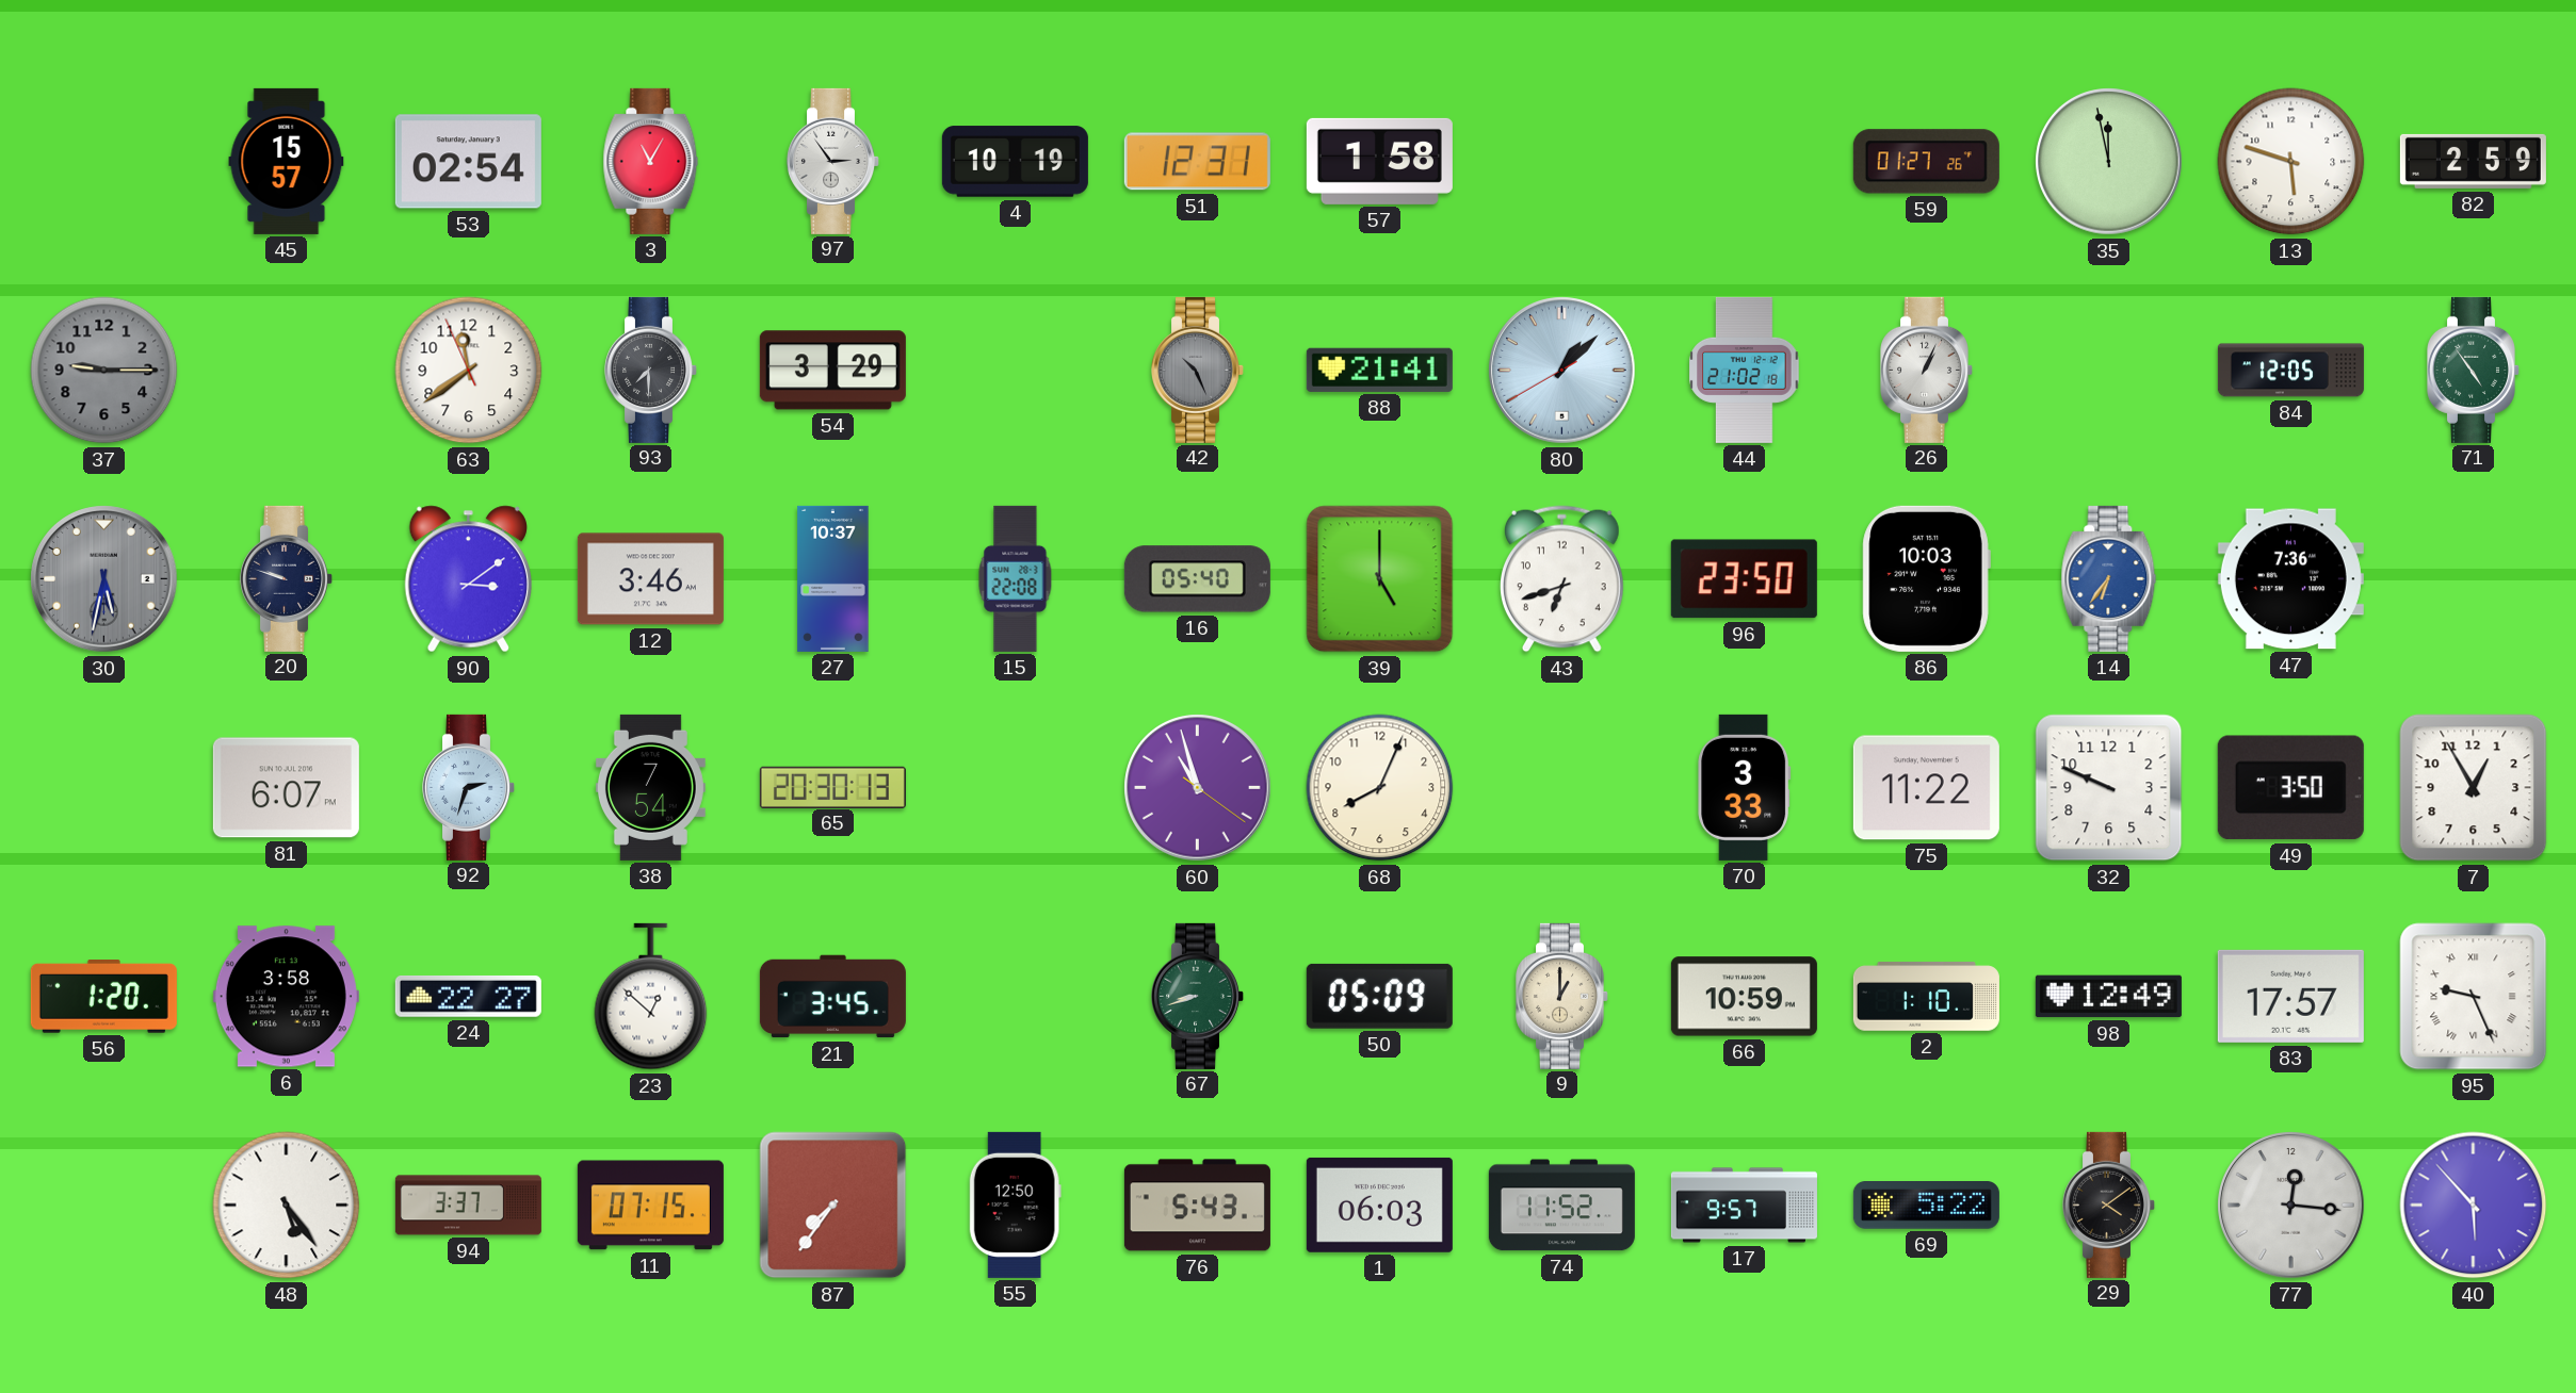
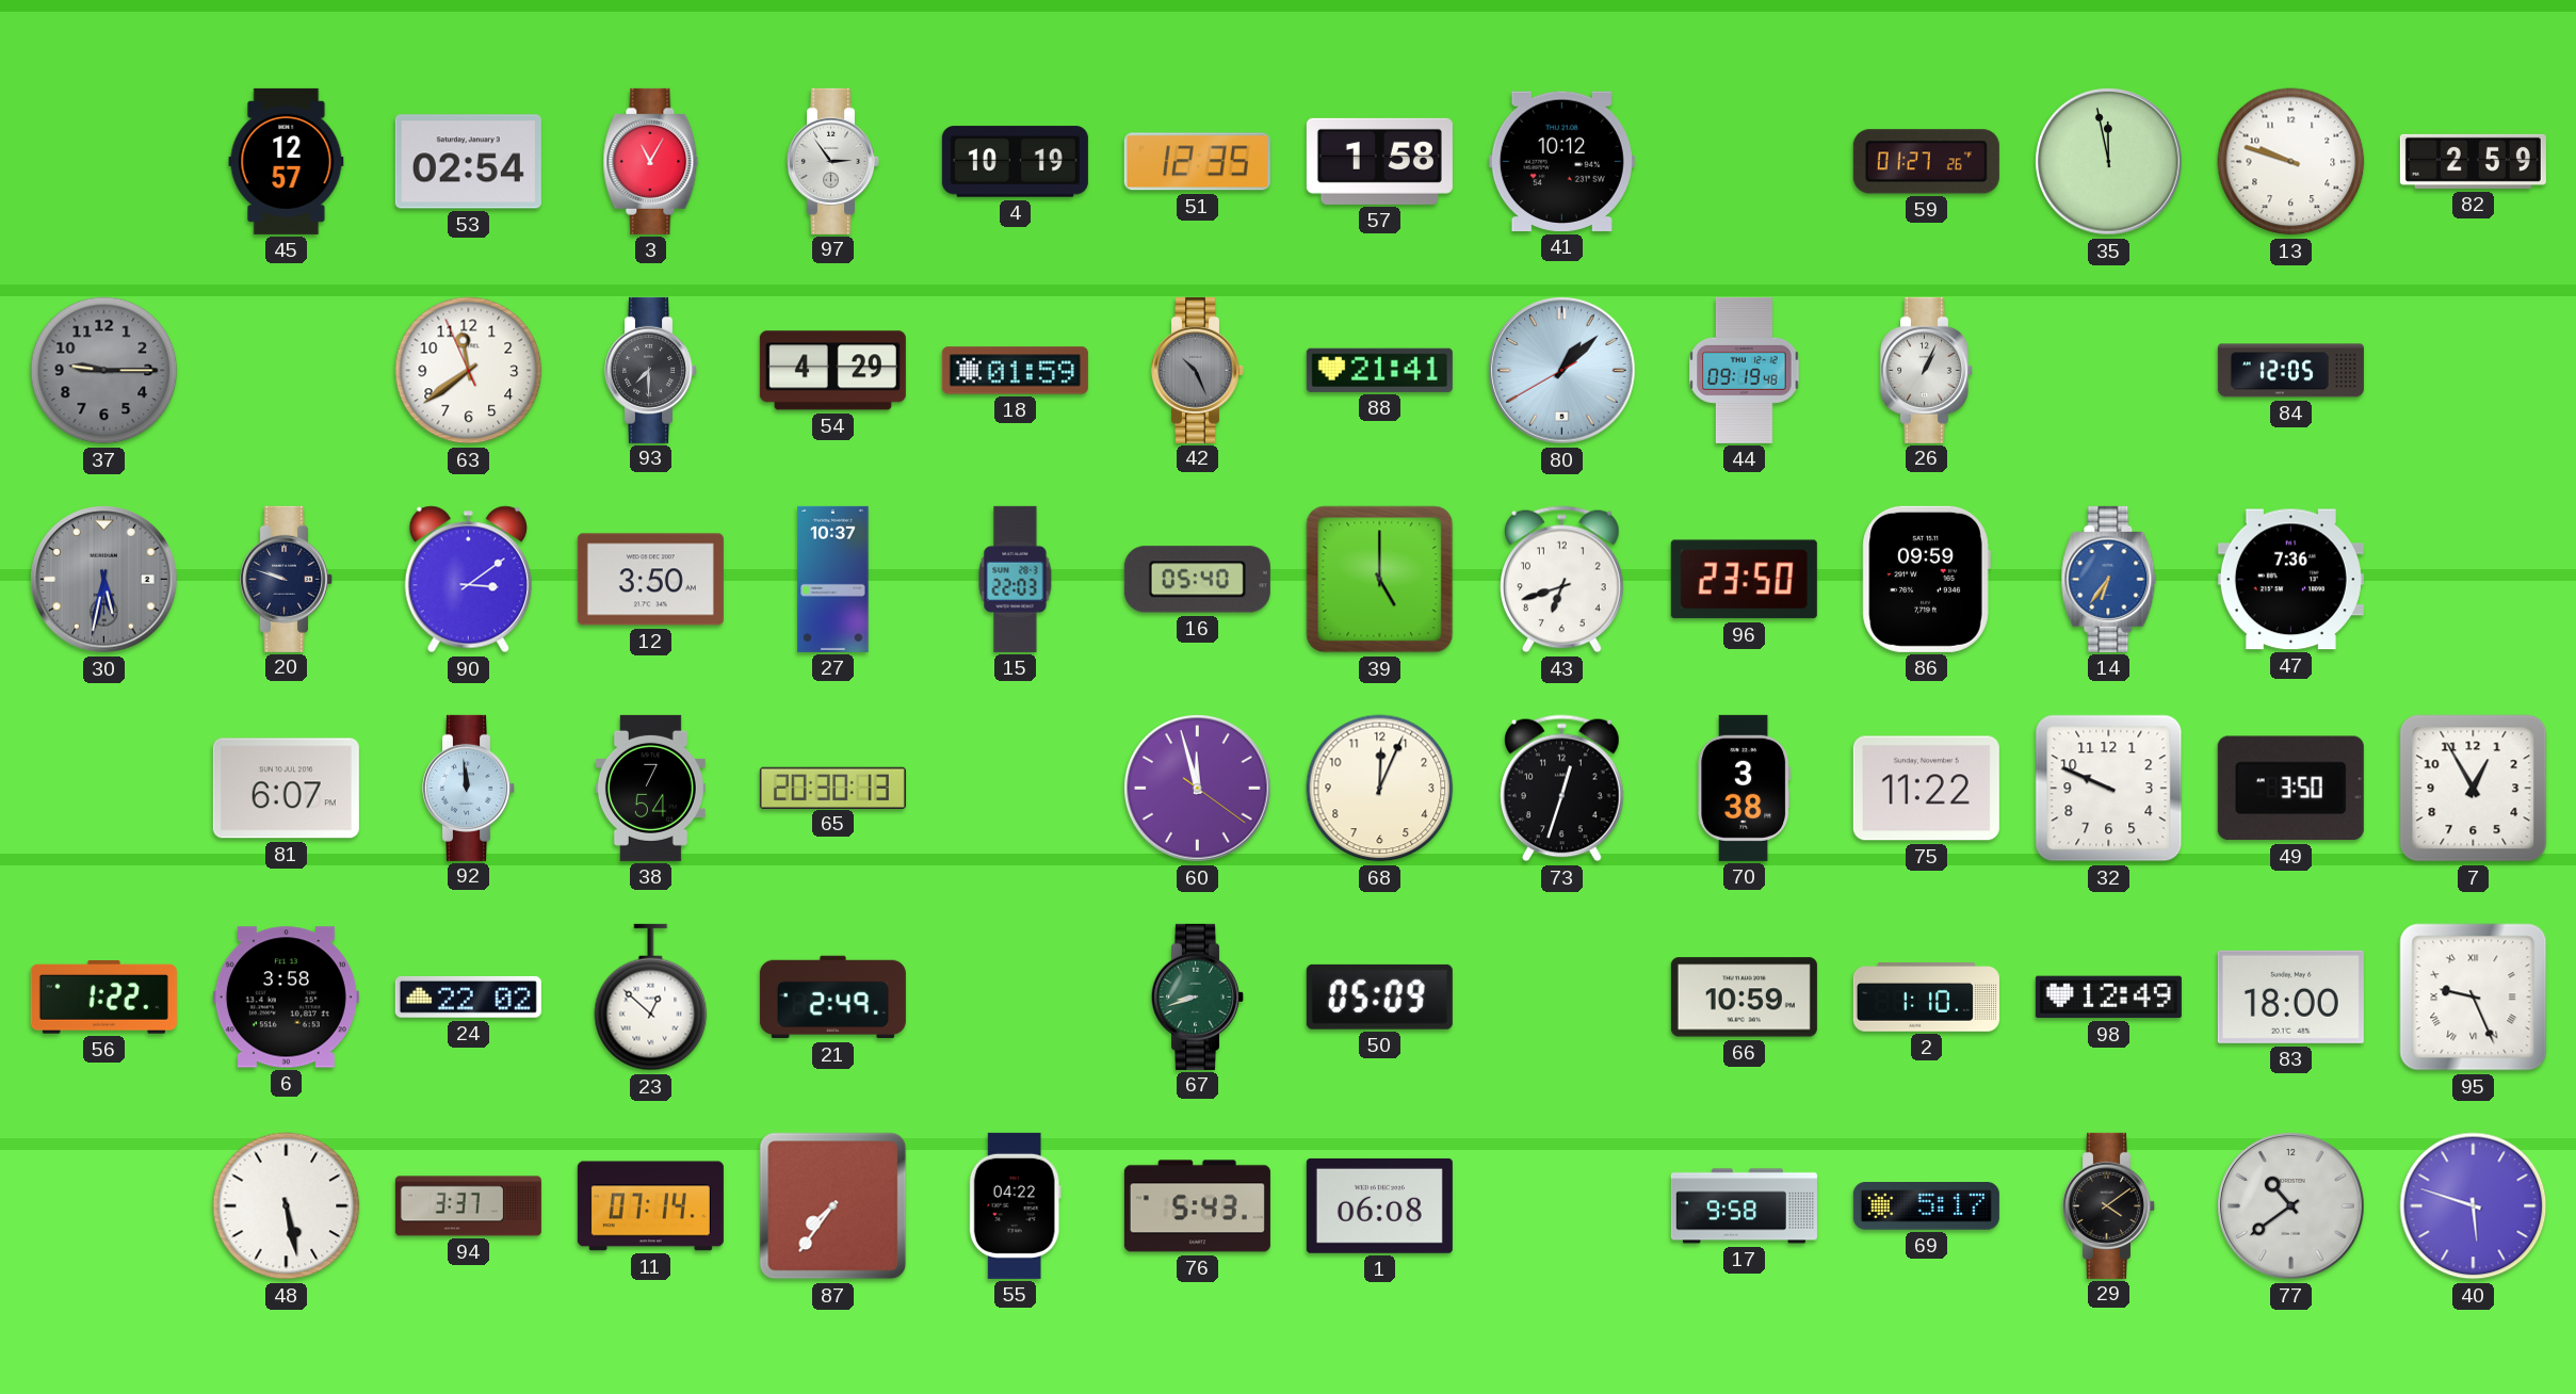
45: 15:57 -> 12:57 (287, 161)
51: 12:31 -> 12:35 (1197, 162)
41: none -> 10:12 (1561, 161)
13: 5:48 -> 9:48 (2291, 162)
54: 3:29 -> 4:29 (832, 371)
18: none -> 01:59 (1015, 371)
44: 21:02 -> 09:19 (1745, 370)
71: 4:54 -> none (2474, 370)
12: 3:46 -> 3:50 (650, 580)
15: 22:08 -> 22:03 (1016, 579)
86: 10:03 -> 09:59 (1926, 579)
92: 2:33 -> 11:59 (469, 788)
60: 10:57 -> 11:57 (1198, 789)
68: 8:04 -> 12:04 (1380, 789)
73: none -> 12:33 (1562, 789)
70: 3:33 -> 3:38 (1745, 788)
56: 1:20 -> 1:22 (103, 998)
24: 22:27 -> 22:02 (468, 996)
21: 3:45 -> 2:49 (832, 998)
9: 1:00 -> none (1562, 996)
83: 17:57 -> 18:00 (2290, 996)
48: 5:24 -> 5:28 (287, 1206)
11: 07:15 -> 07:14 (650, 1206)
55: 12:50 -> 04:22 (1015, 1205)
1: 06:03 -> 06:08 (1379, 1205)
74: 11:52 -> none (1561, 1206)
17: 9:57 -> 9:58 (1744, 1206)
69: 5:22 -> 5:17 (1926, 1206)
77: 12:16 -> 10:39 (2291, 1206)
40: 5:53 -> 5:48 (2474, 1206)
